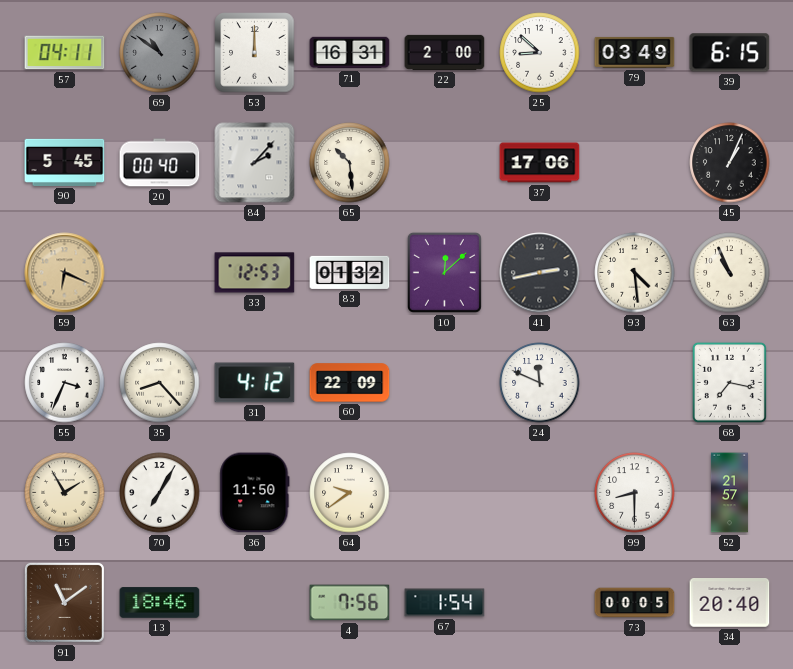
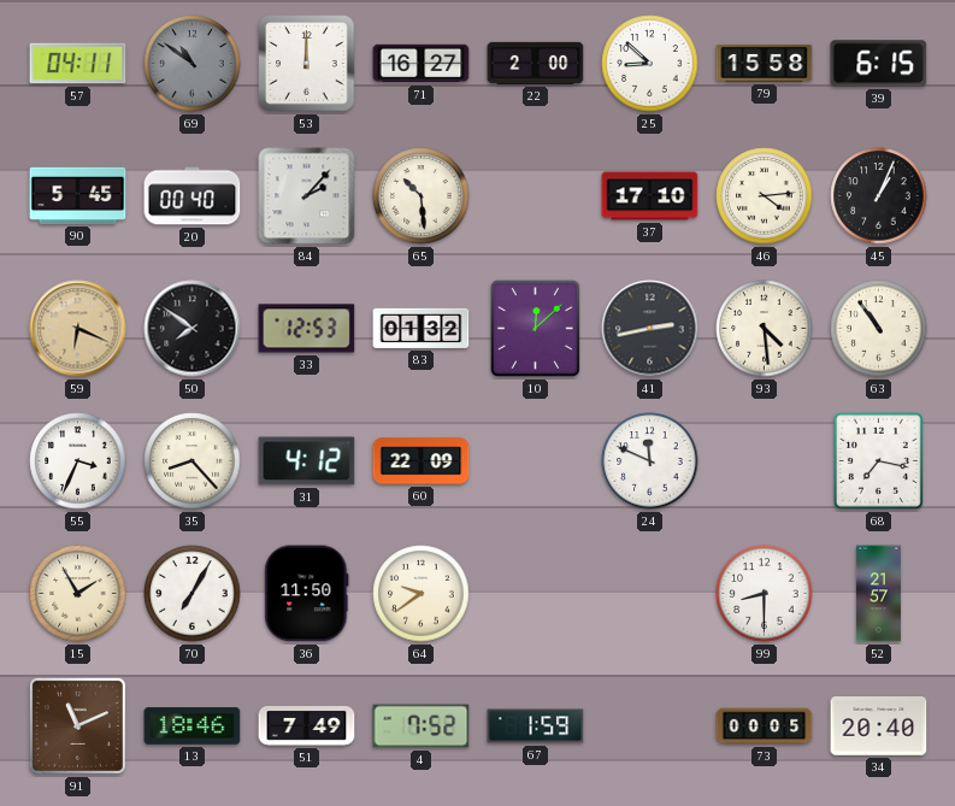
71: 16:31 -> 16:27 (422, 64)
79: 03:49 -> 15:58 (765, 63)
37: 17:06 -> 17:10 (650, 196)
46: none -> 4:14 (765, 196)
50: none -> 7:51 (193, 329)
63: 10:56 -> 10:54 (879, 329)
91: 11:09 -> 11:11 (77, 725)
51: none -> 7:49 (307, 725)
4: 7:56 -> 7:52 (422, 726)
67: 1:54 -> 1:59 (536, 726)
